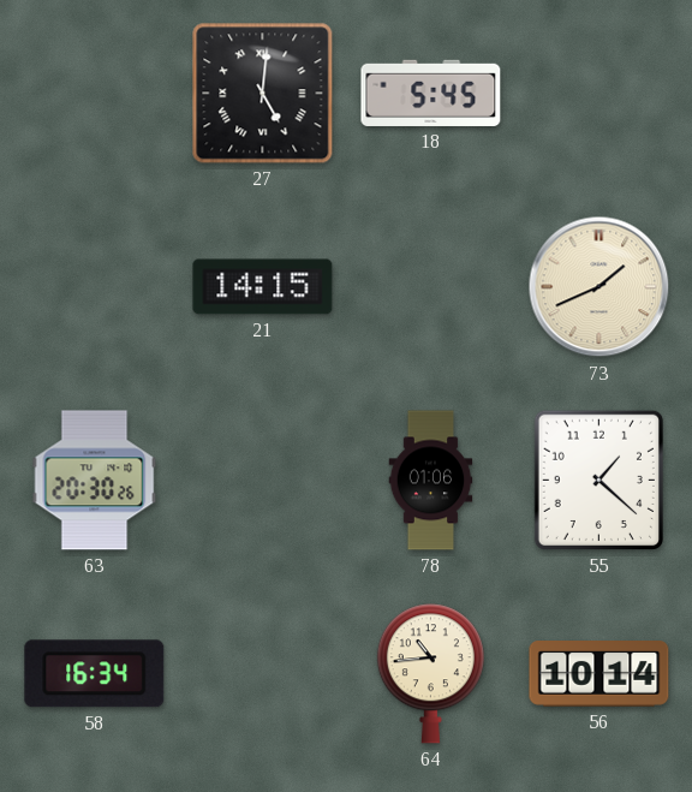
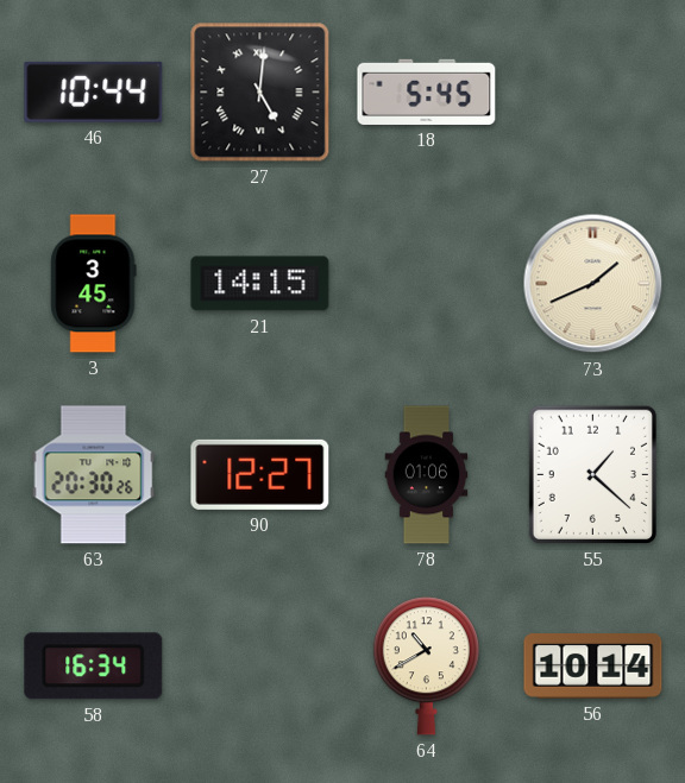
46: none -> 10:44 (94, 91)
3: none -> 3:45 (94, 284)
90: none -> 12:27 (260, 474)
64: 10:44 -> 10:40 (426, 667)
